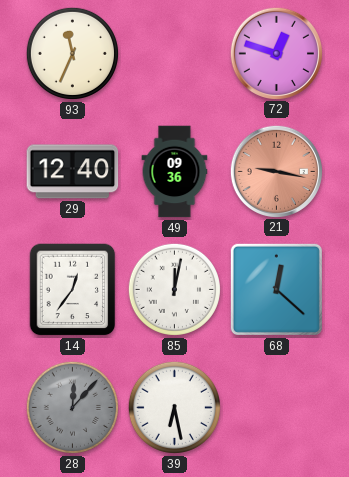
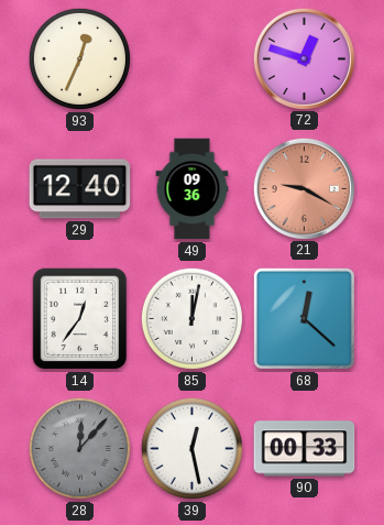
93: 11:34 -> 12:34 (79, 58)
21: 9:17 -> 9:20 (304, 188)
39: 6:28 -> 12:28 (191, 448)
90: none -> 00:33 (305, 449)
